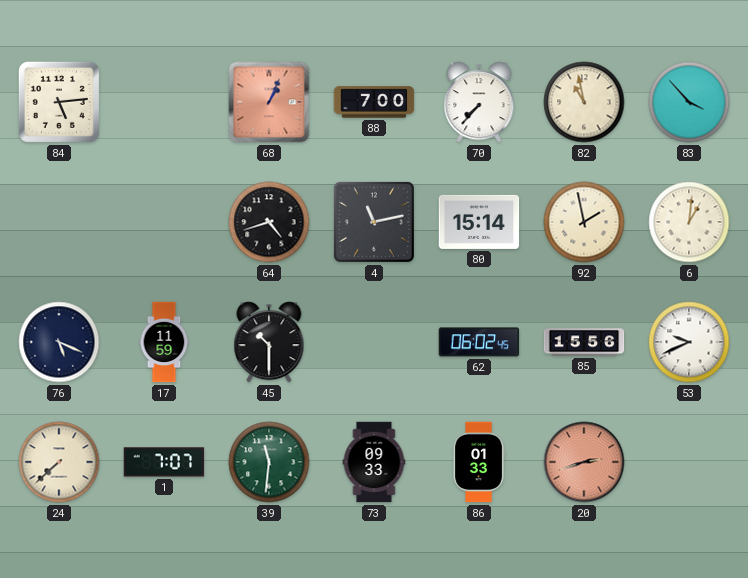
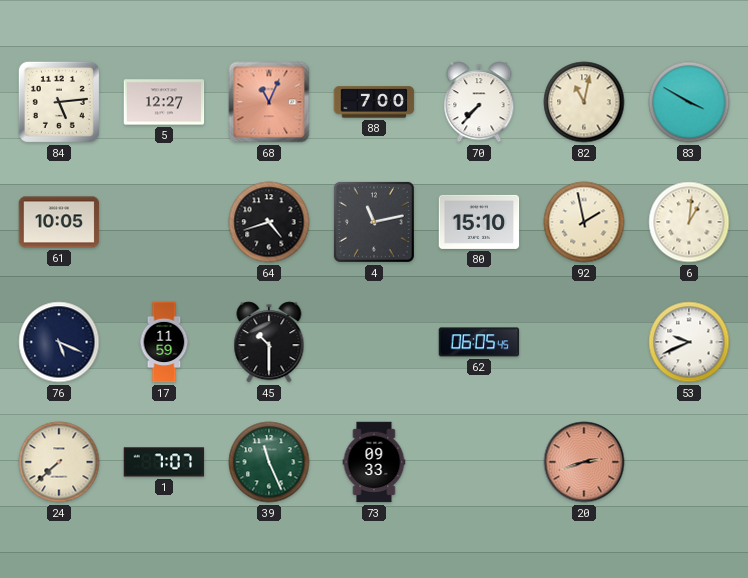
5: none -> 12:27 (164, 102)
68: 1:04 -> 11:04 (269, 102)
82: 10:58 -> 11:02 (584, 102)
83: 3:53 -> 3:50 (689, 102)
61: none -> 10:05 (59, 222)
80: 15:14 -> 15:10 (479, 222)
62: 06:02 -> 06:05 (479, 342)
85: 15:56 -> none (584, 342)
39: 11:31 -> 11:26 (269, 462)
86: 01:33 -> none (479, 462)
